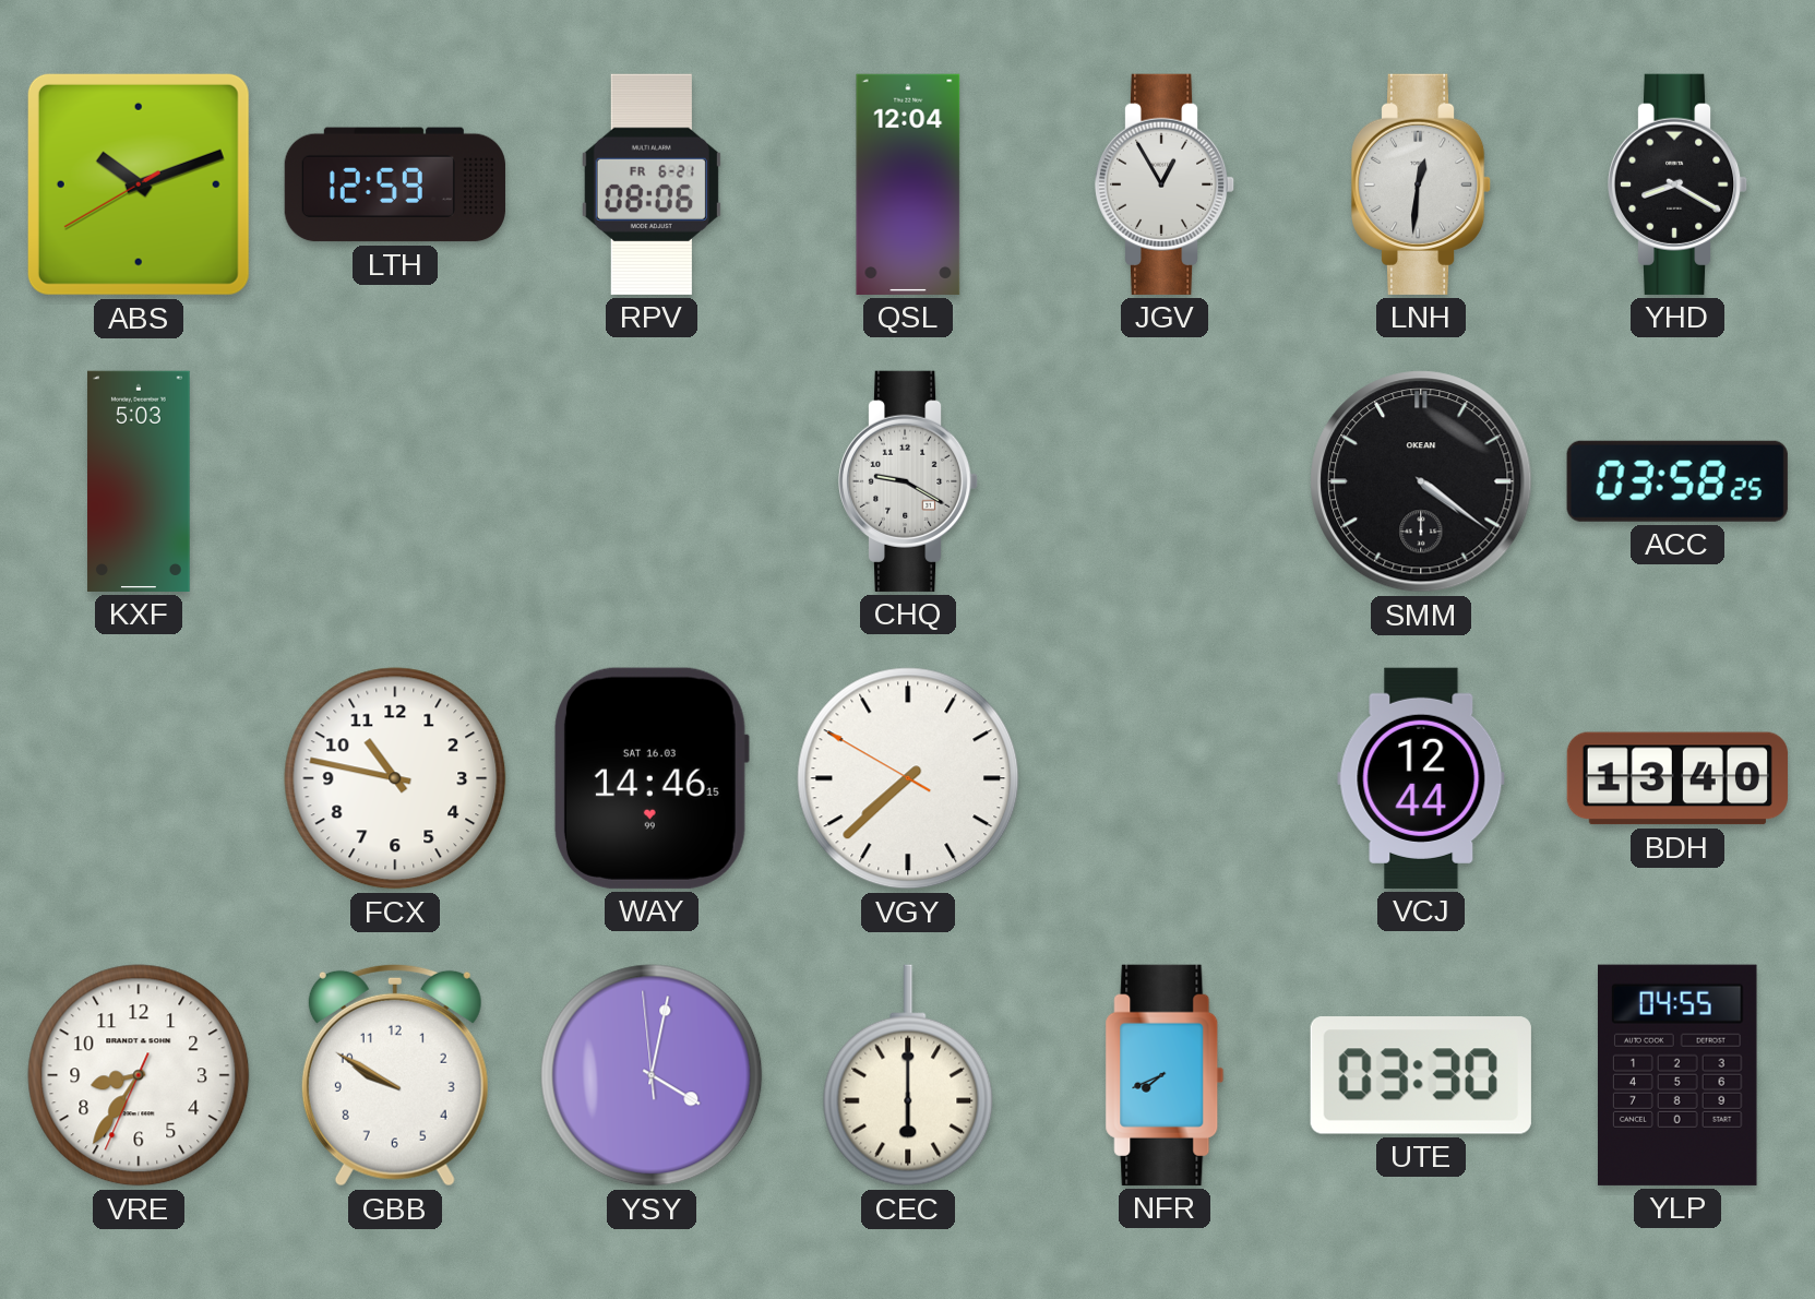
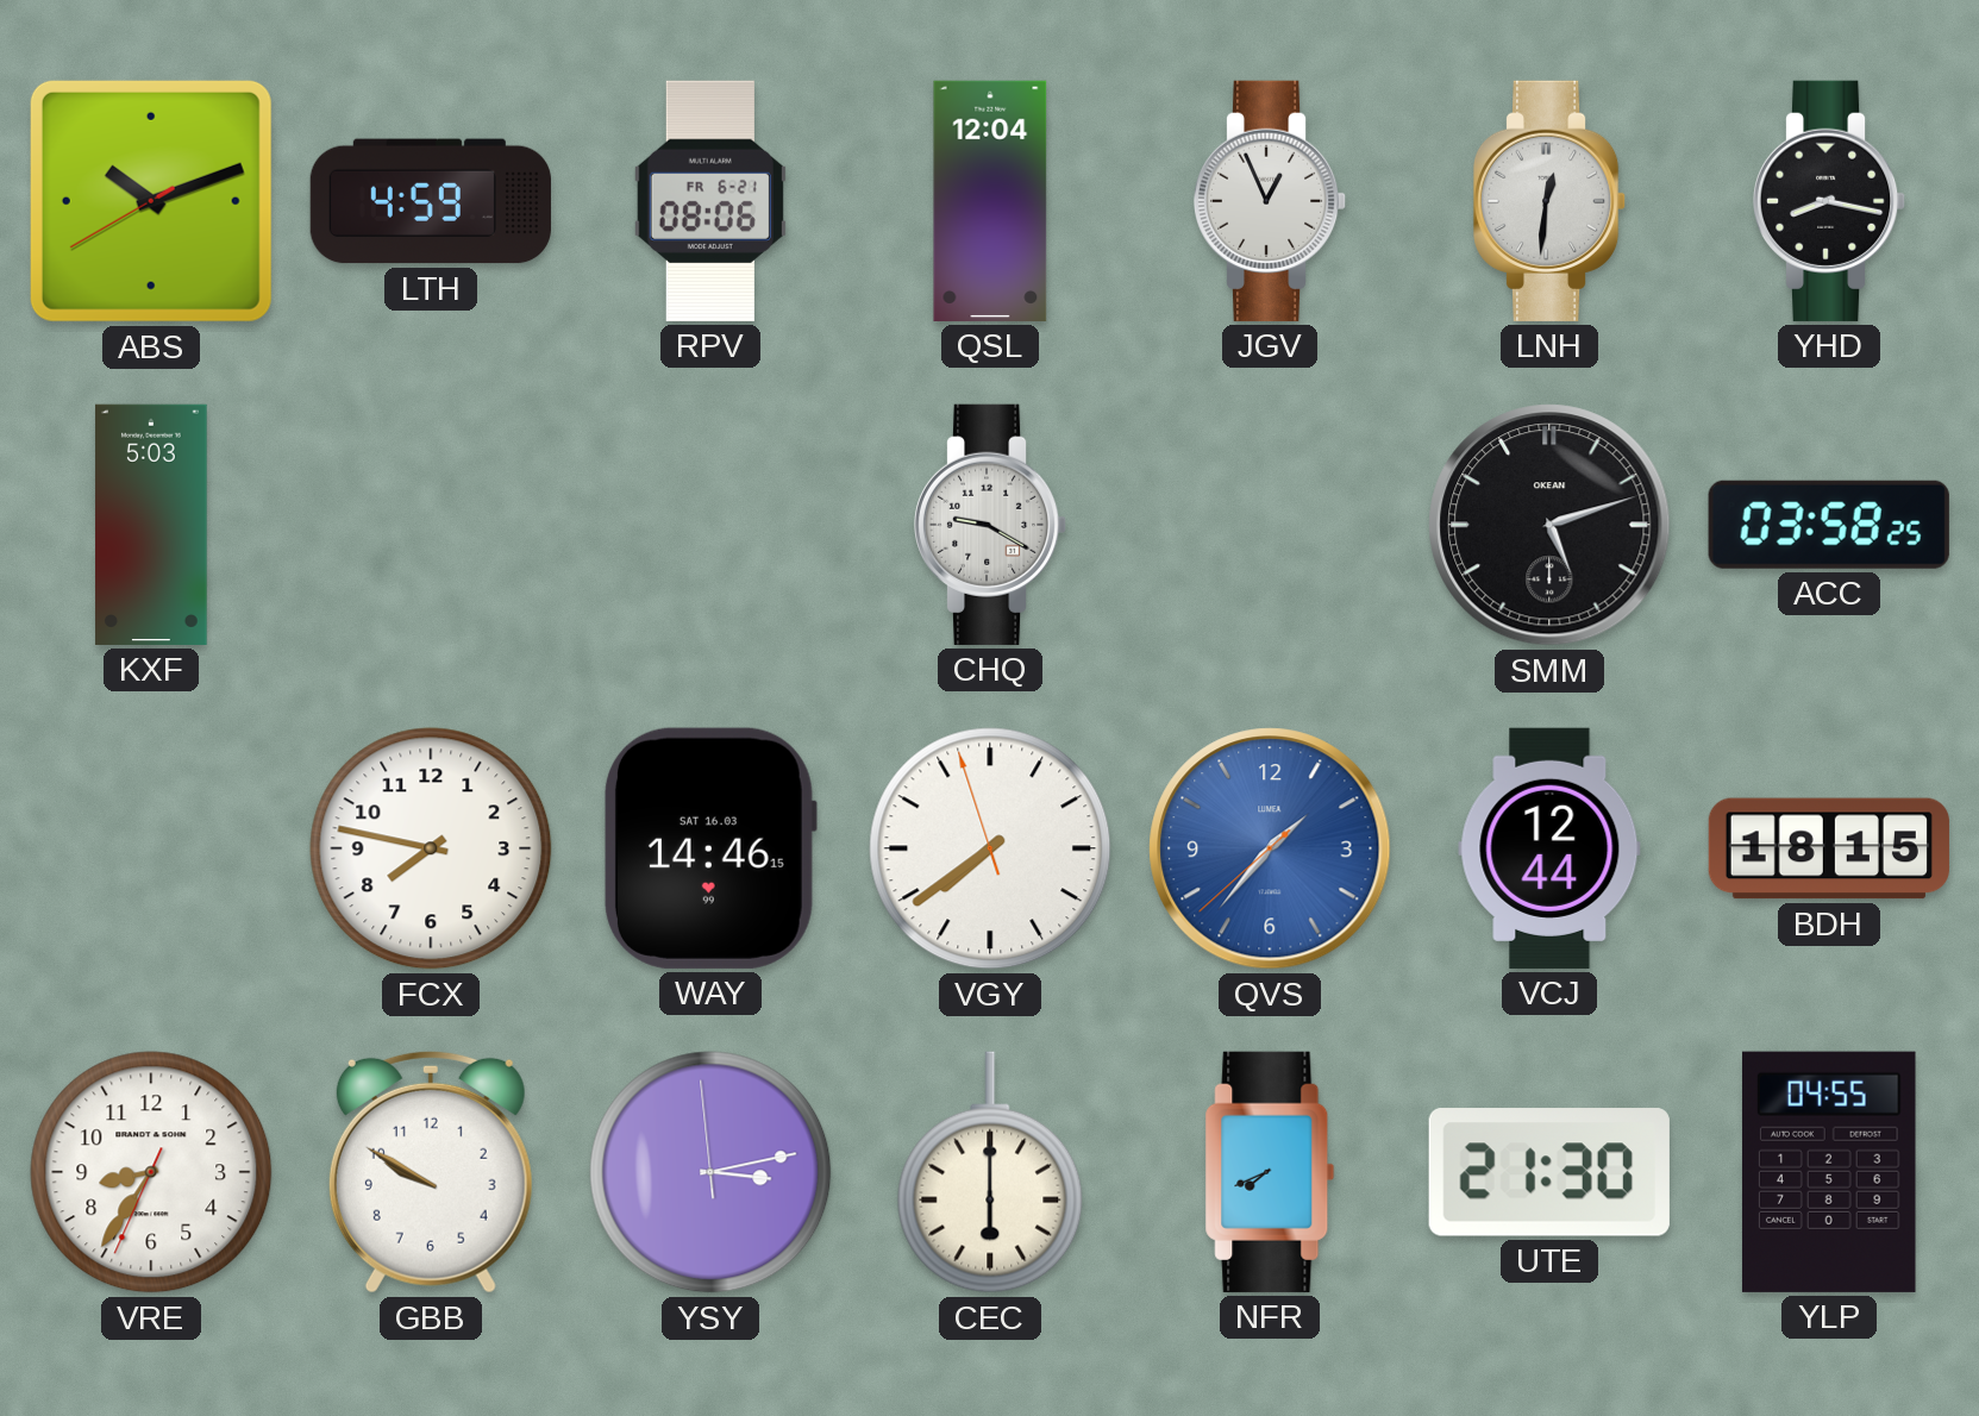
LTH: 12:59 -> 4:59 (431, 201)
JGV: 12:55 -> 12:56 (1270, 201)
YHD: 8:20 -> 8:17 (1829, 201)
SMM: 4:21 -> 5:12 (1549, 525)
FCX: 10:47 -> 7:47 (431, 848)
VGY: 7:37 -> 7:38 (990, 848)
QVS: none -> 1:36 (1270, 848)
BDH: 13:40 -> 18:15 (1829, 848)
YSY: 4:01 -> 3:12 (710, 1172)
UTE: 03:30 -> 21:30 (1549, 1172)
